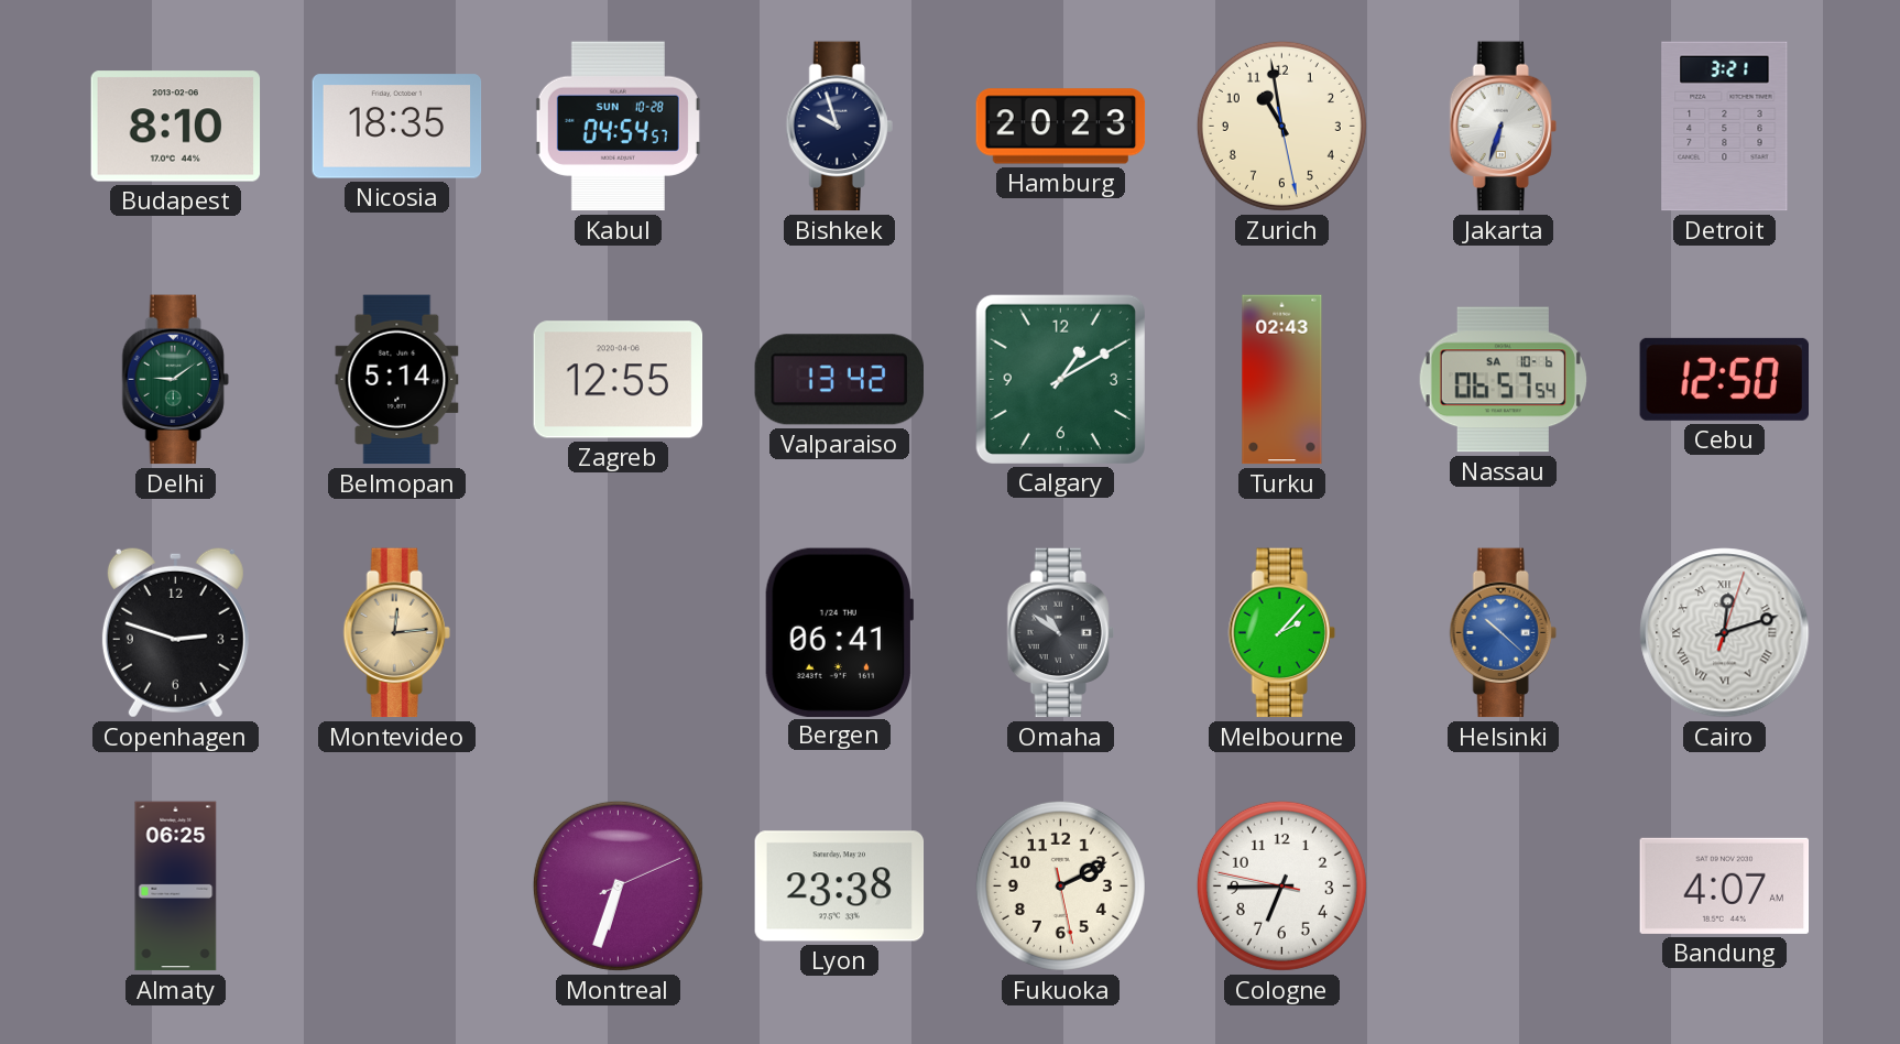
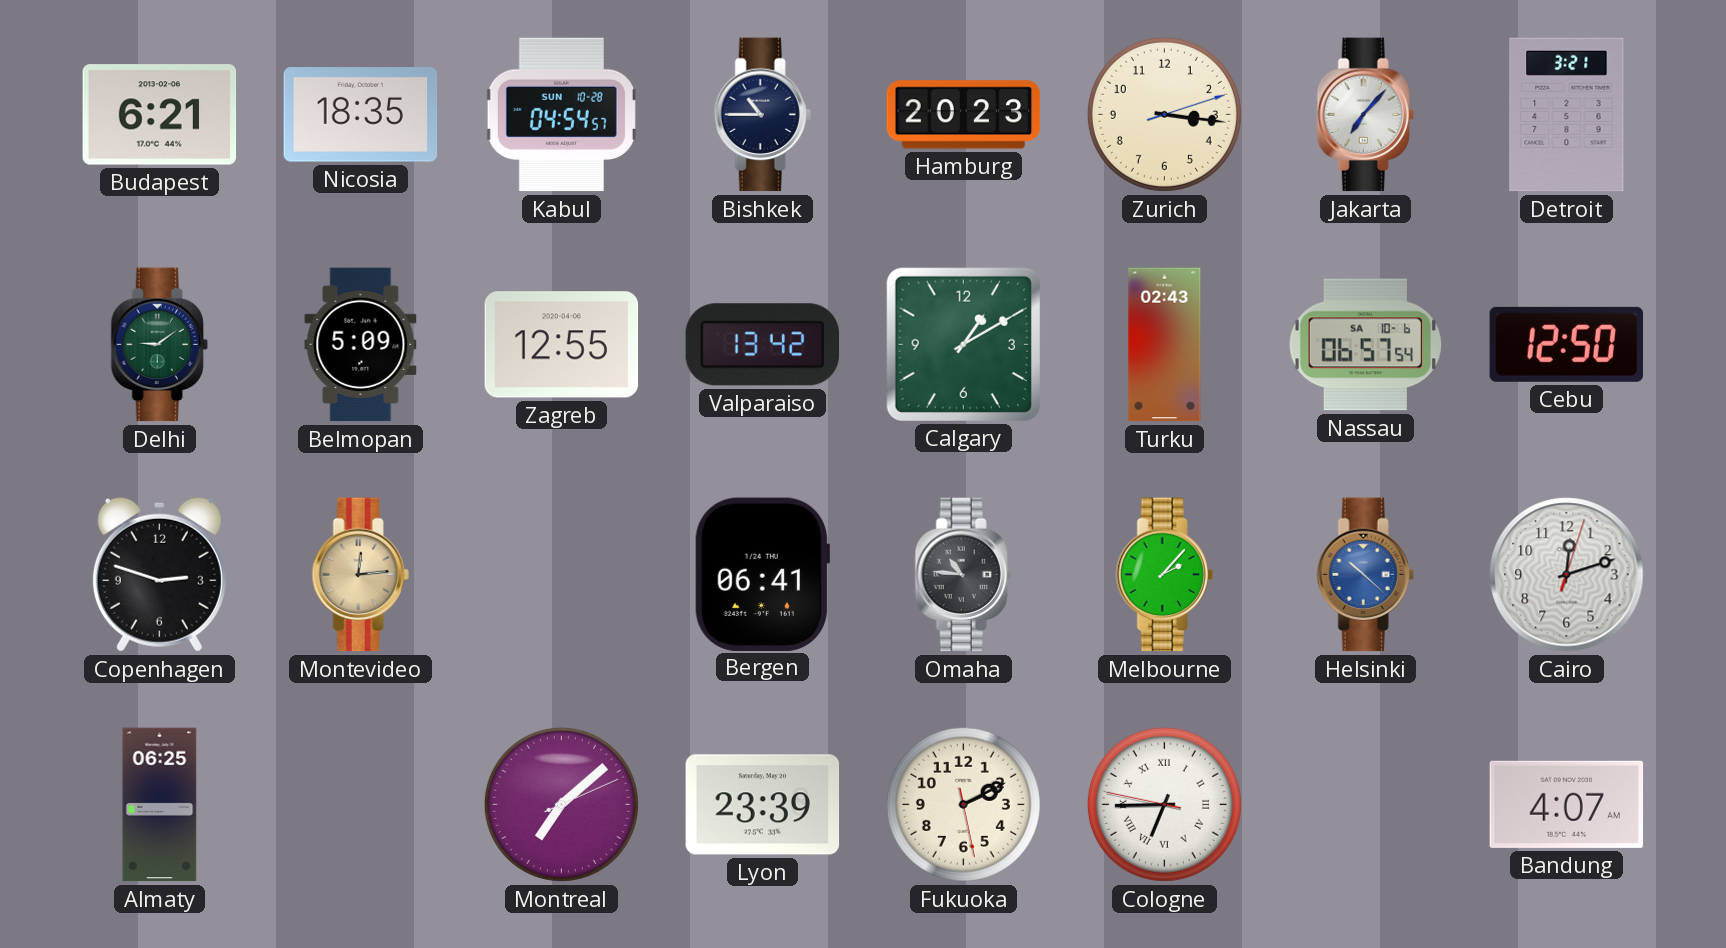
Budapest: 8:10 -> 6:21 (160, 115)
Bishkek: 9:57 -> 10:45 (762, 115)
Zurich: 10:58 -> 3:16 (1164, 114)
Jakarta: 6:33 -> 7:07 (1365, 115)
Belmopan: 5:14 -> 5:09 (361, 345)
Omaha: 10:51 -> 10:46 (963, 575)
Cairo numerals: Roman -> Arabic (1567, 575)
Montreal: 6:33 -> 7:08 (561, 804)
Lyon: 23:38 -> 23:39 (763, 805)
Cologne numerals: Arabic -> Roman (1164, 804)
